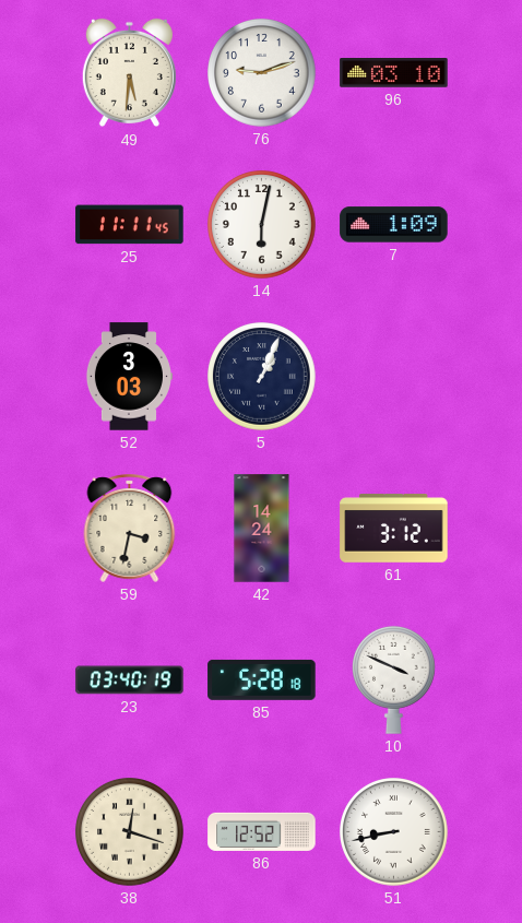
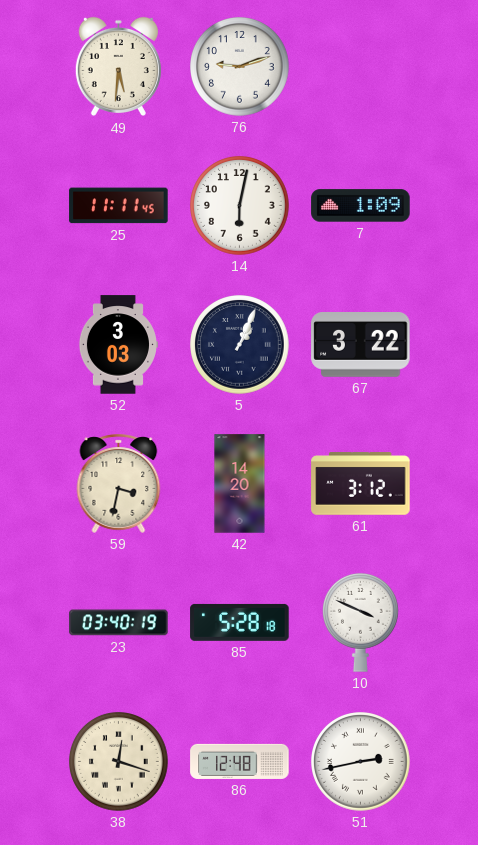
96: 03:10 -> none (394, 73)
67: none -> 3:22 (361, 345)
42: 14:24 -> 14:20 (240, 484)
86: 12:52 -> 12:48 (240, 761)
51: 8:43 -> 2:43 (361, 762)
